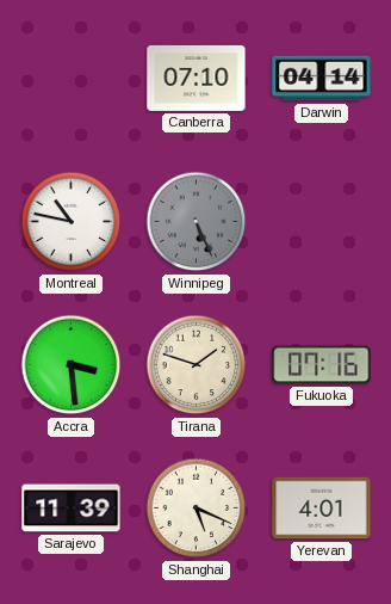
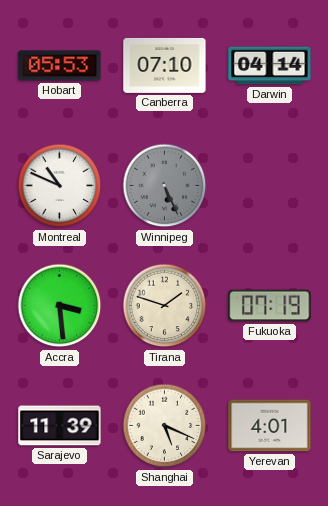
Hobart: none -> 05:53 (60, 66)
Montreal: 10:47 -> 10:49 (60, 186)
Fukuoka: 07:16 -> 07:19 (270, 306)
